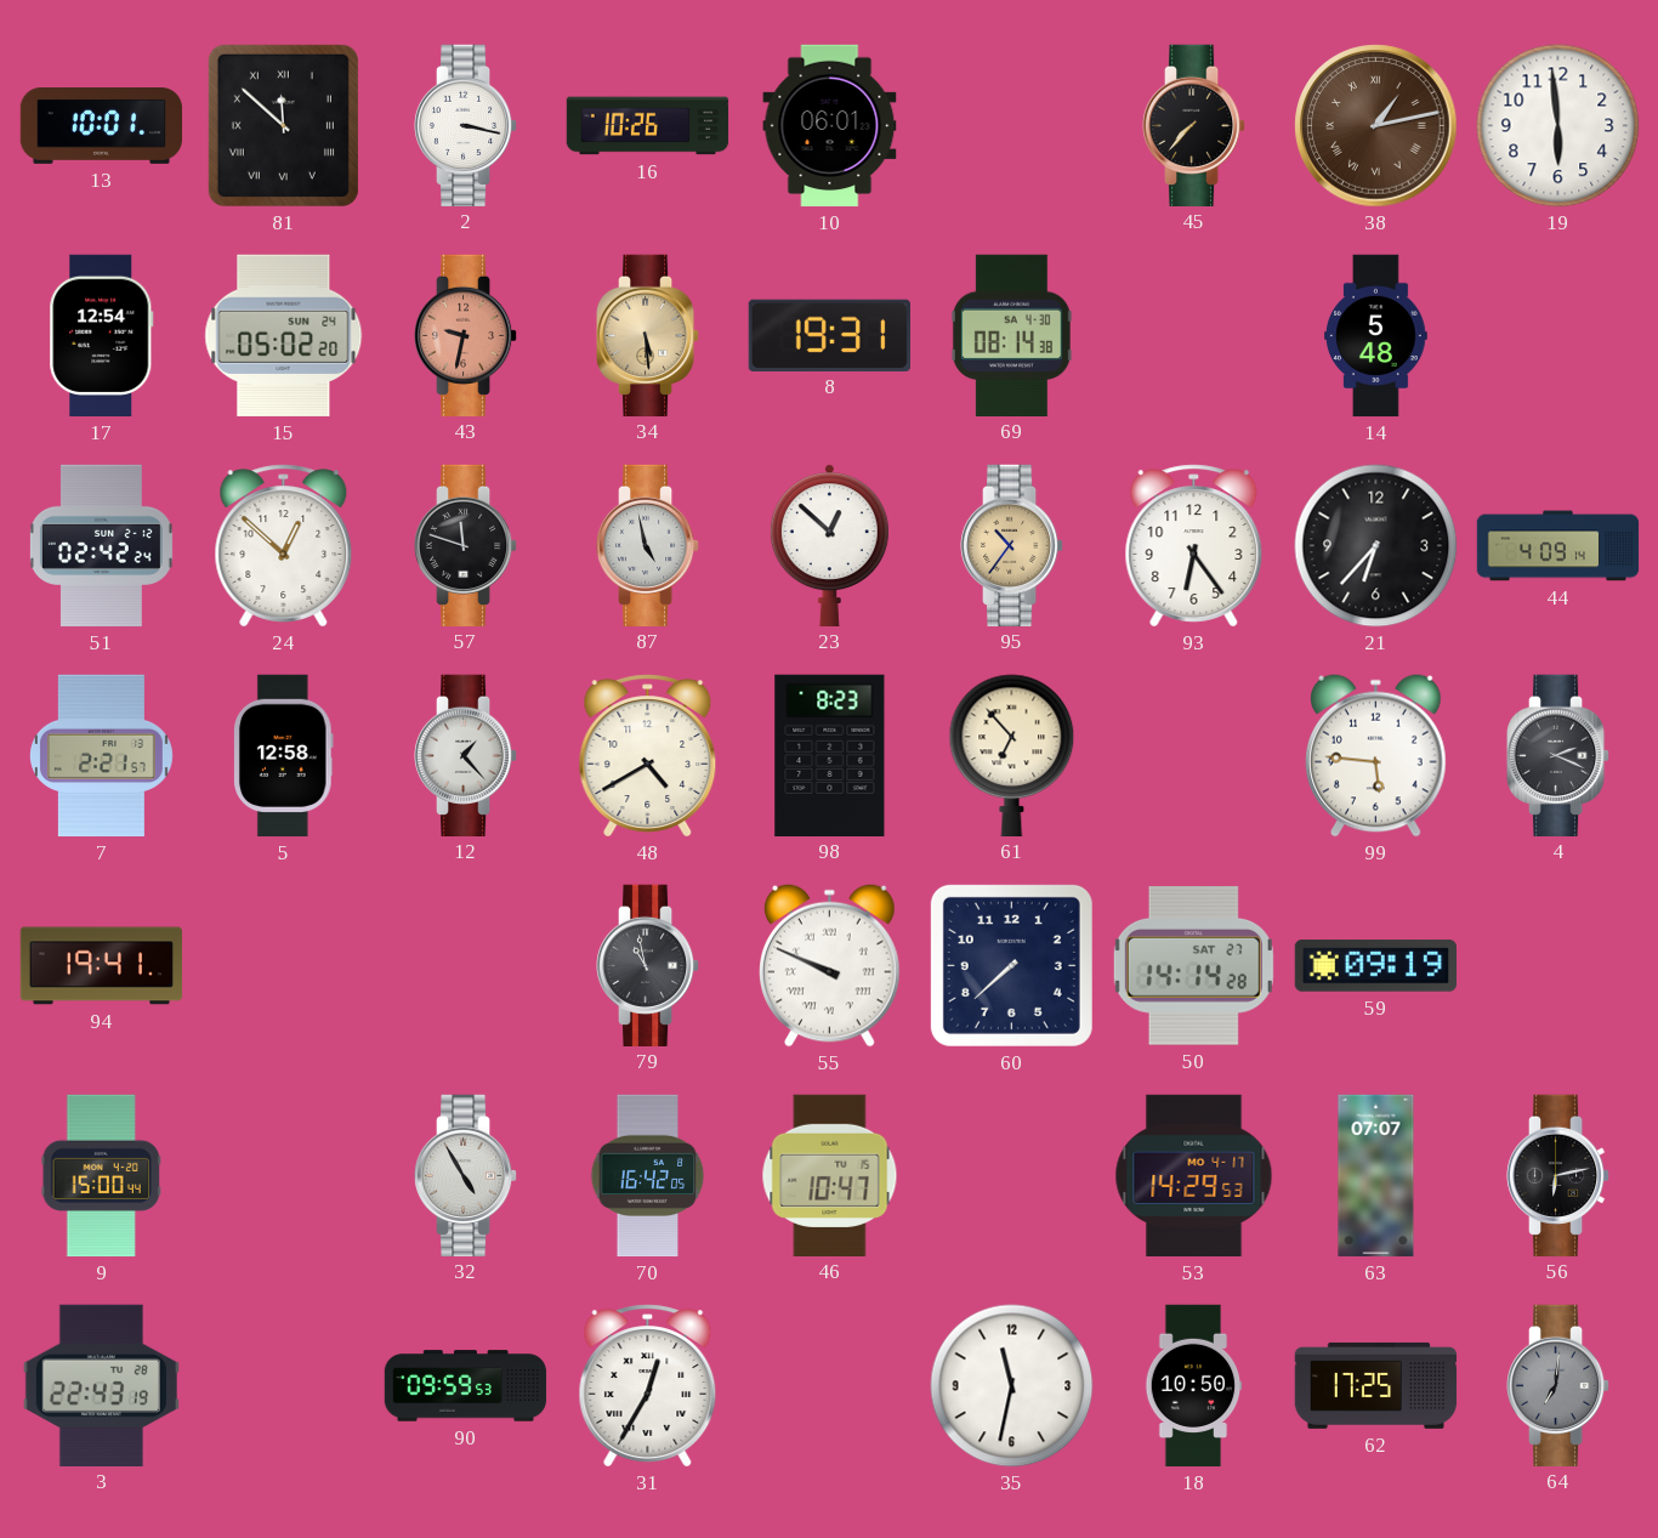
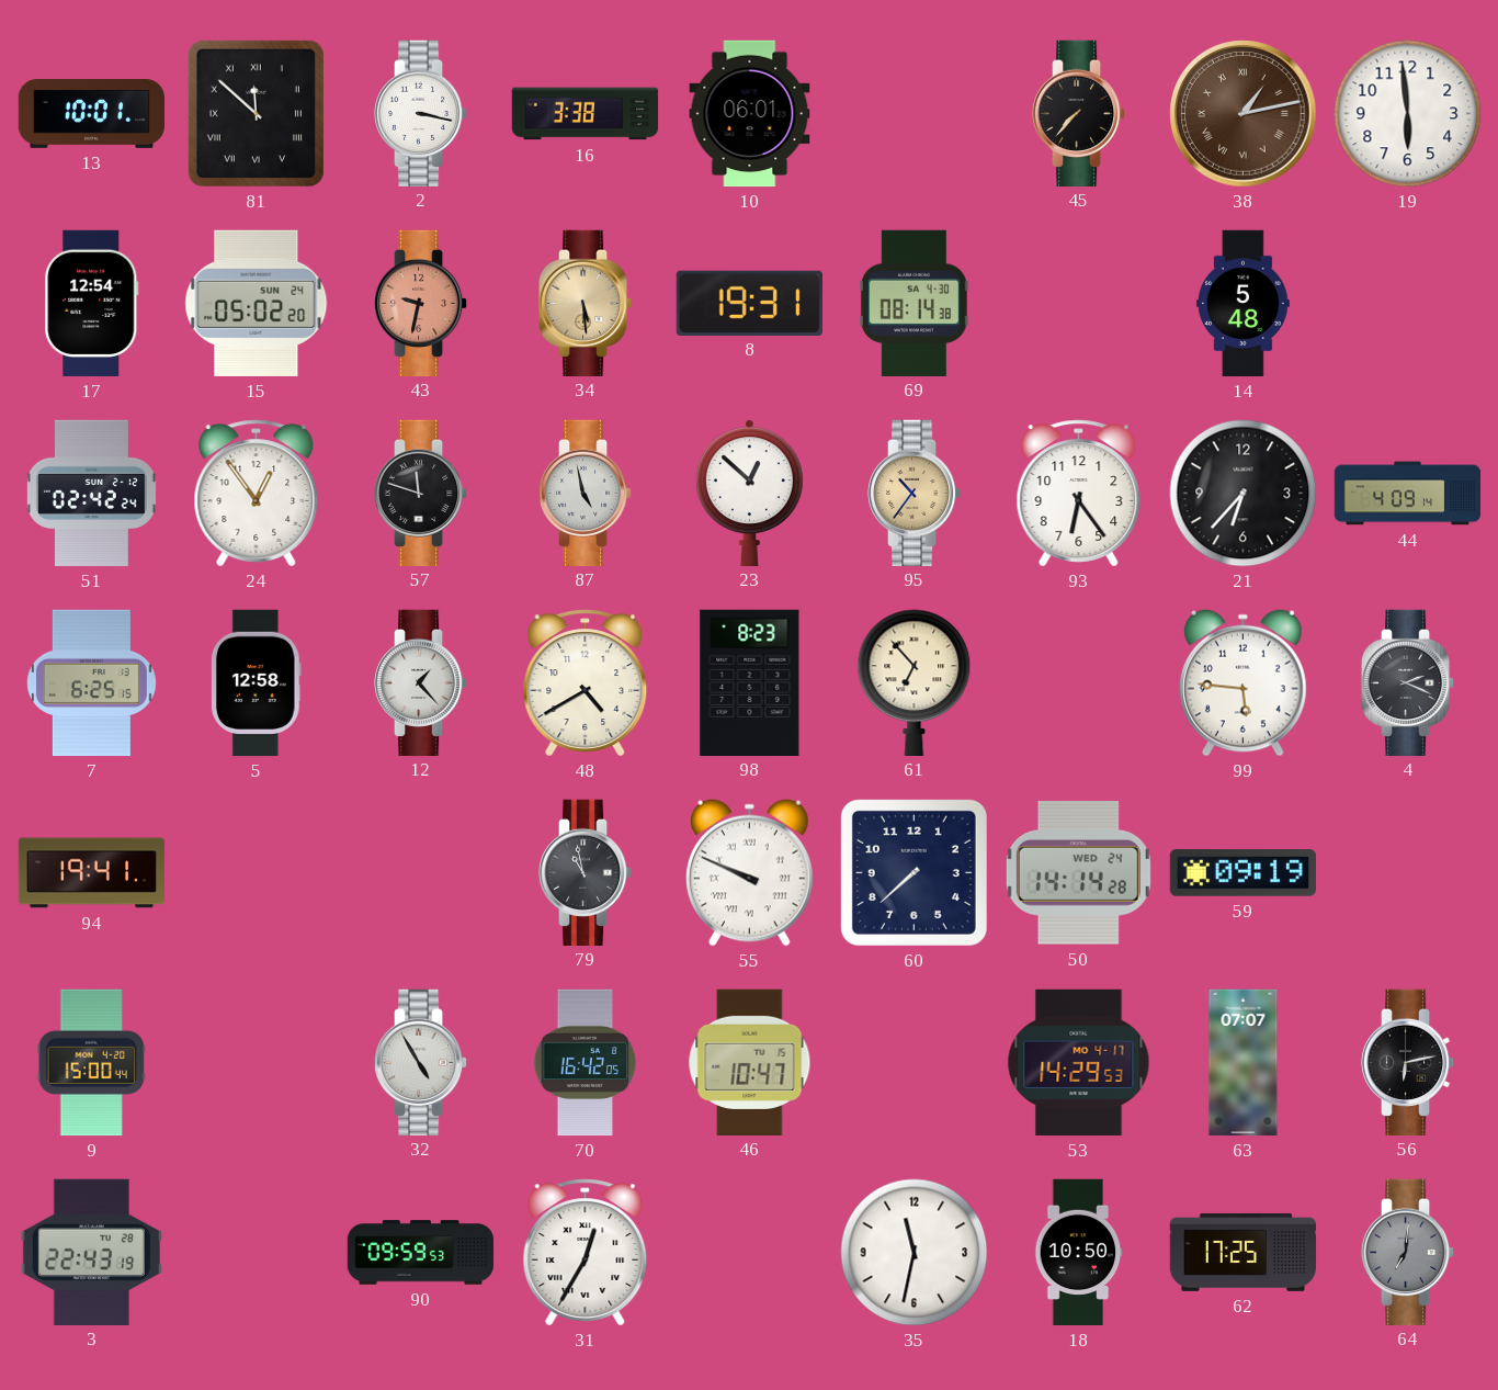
16: 10:26 -> 3:38 (586, 114)
24: 12:52 -> 12:54 (257, 494)
7: 2:21 -> 6:25 (91, 683)
50 date: SAT 27 -> WED 24 (1078, 872)
